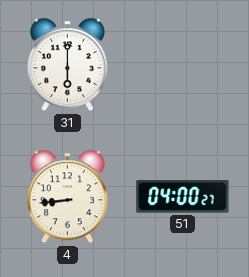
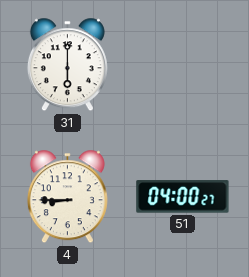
4: 8:44 -> 8:45 (67, 197)
